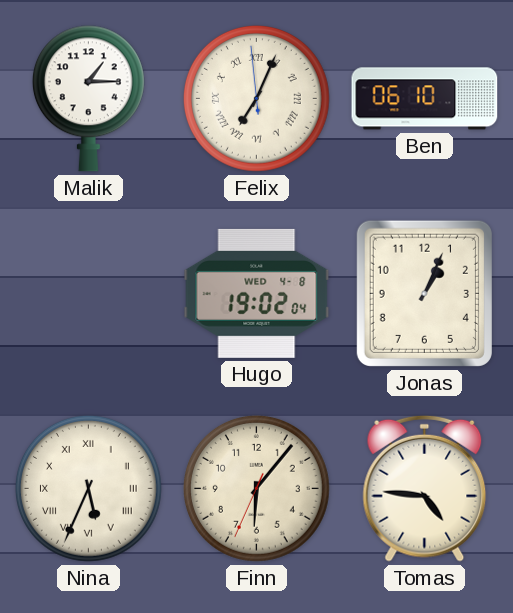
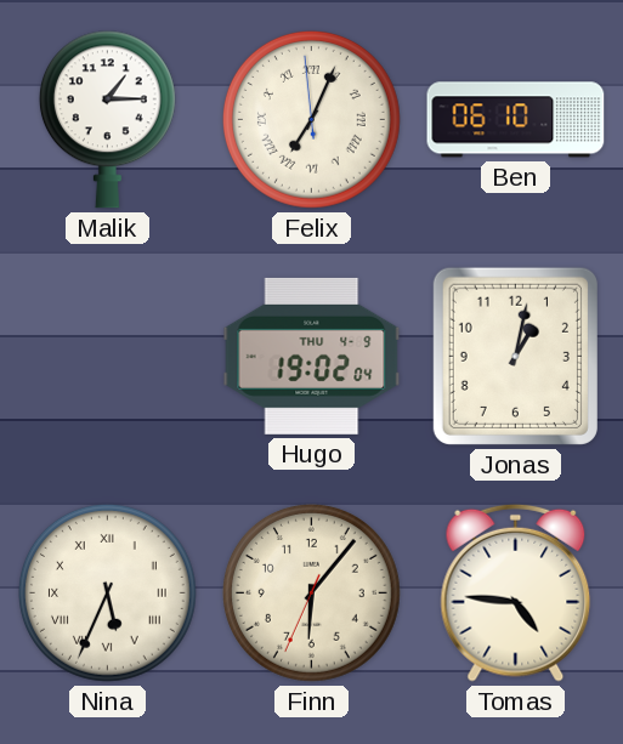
Hugo date: WED 4-8 -> THU 4-9 (312, 356)
Jonas: 1:04 -> 1:02 (515, 356)
